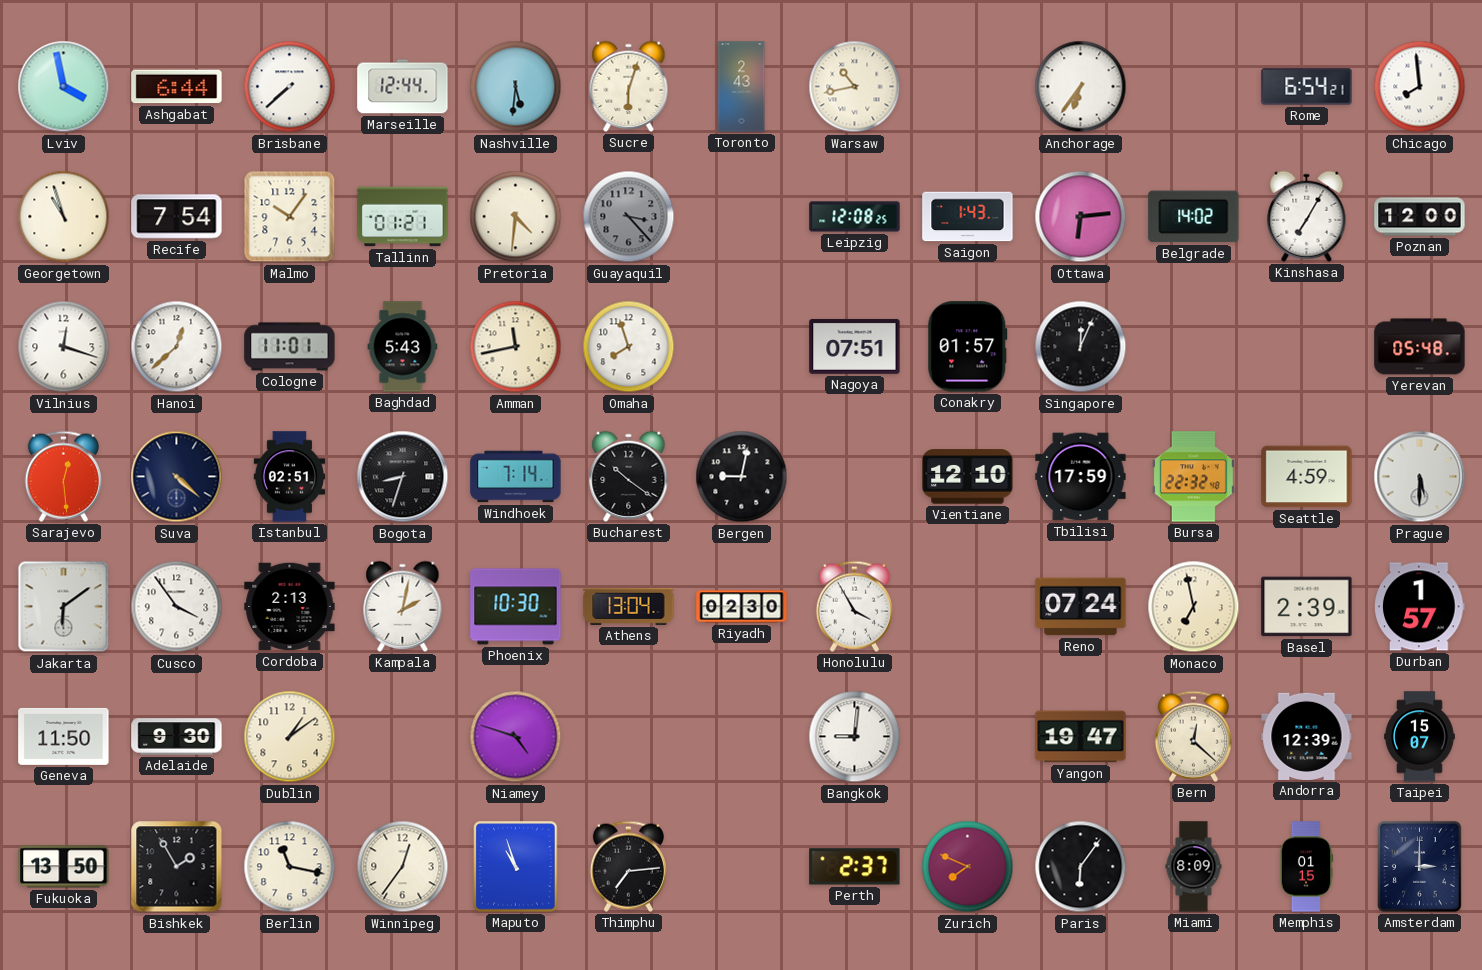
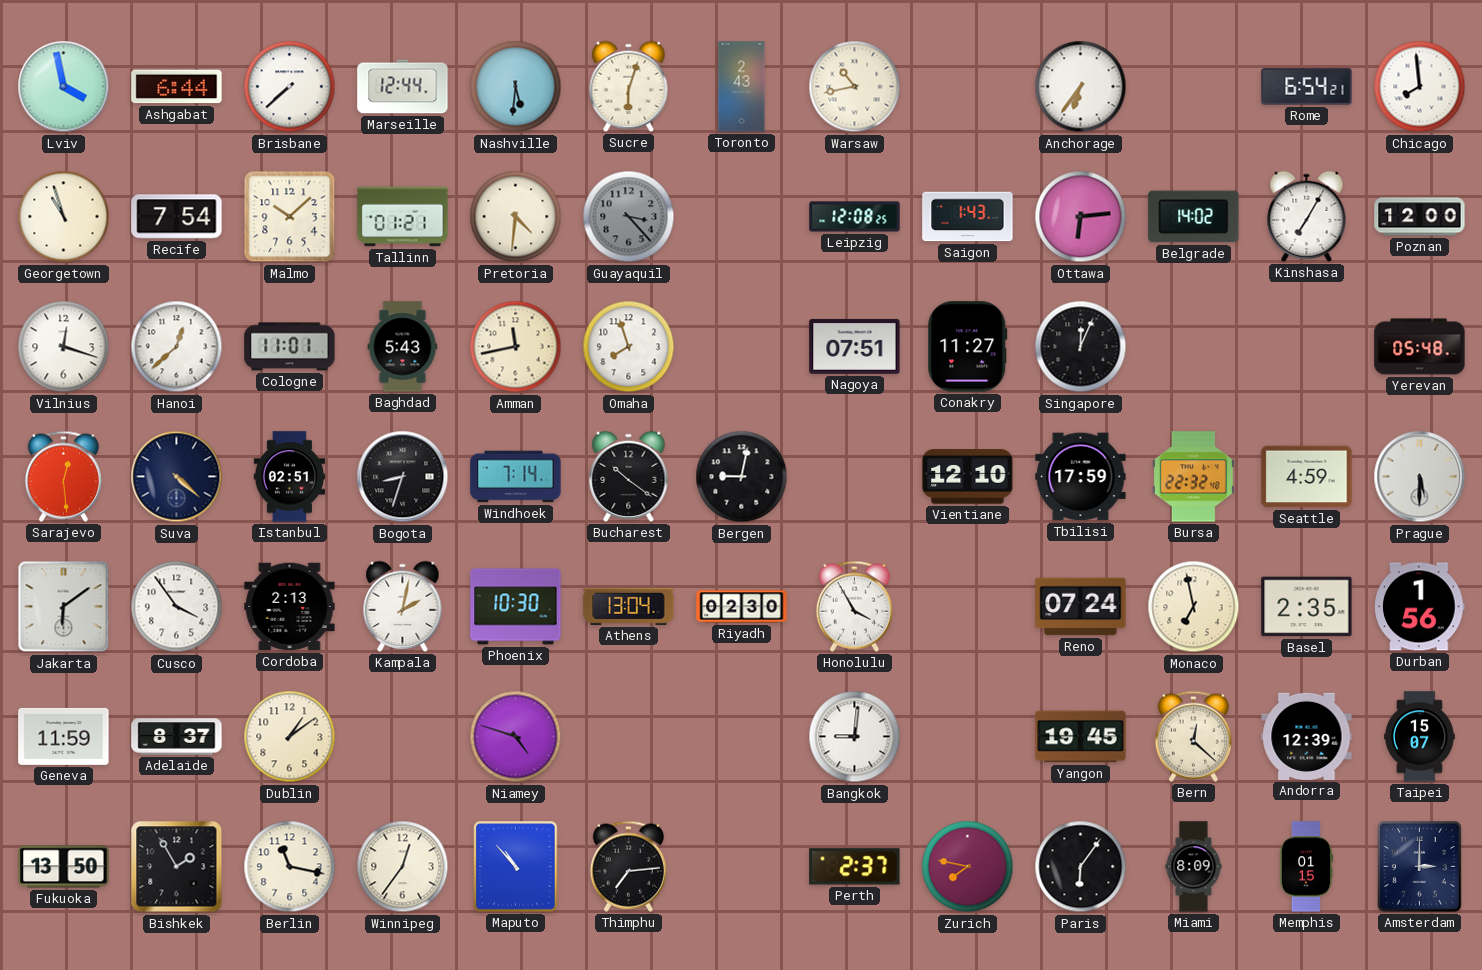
Malmo: 10:06 -> 10:08 (290, 217)
Conakry: 01:57 -> 11:27 (968, 347)
Basel: 2:39 -> 2:35 (1307, 607)
Durban: 1:57 -> 1:56 (1420, 607)
Geneva: 11:50 -> 11:59 (64, 736)
Adelaide: 9:30 -> 8:37 (177, 737)
Yangon: 19:47 -> 19:45 (1081, 737)
Maputo: 10:57 -> 10:53 (516, 867)
Zurich: 7:49 -> 7:47 (968, 867)
